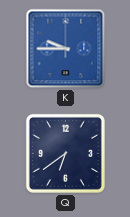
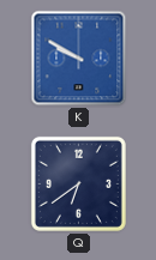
K: 9:45 -> 9:50 (79, 59)
